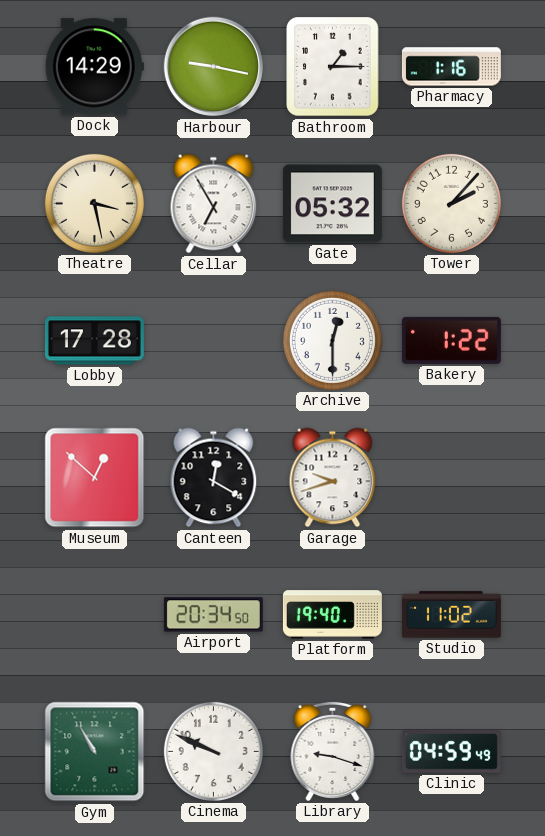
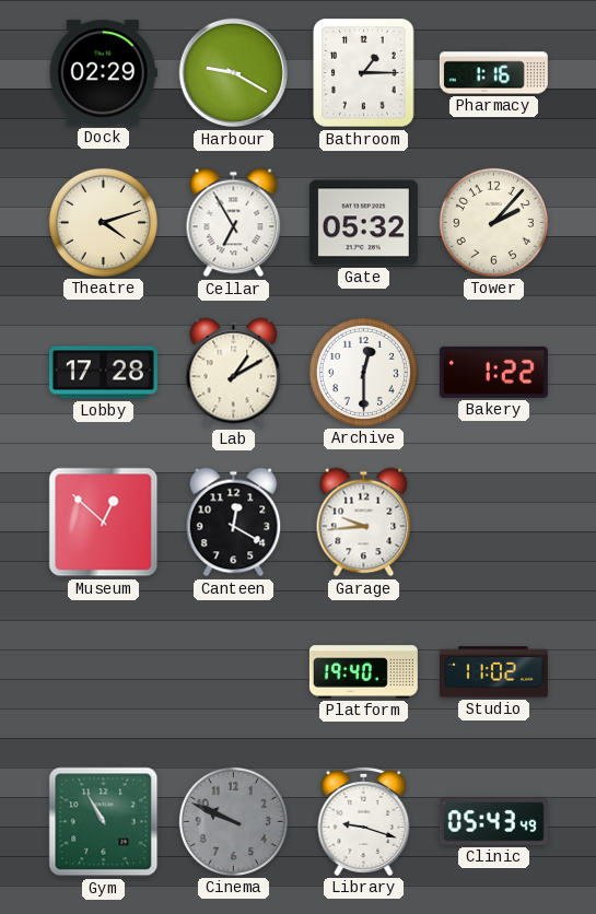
Dock: 14:29 -> 02:29 (103, 73)
Harbour: 9:17 -> 9:20 (234, 73)
Theatre: 3:28 -> 4:12 (103, 222)
Lab: none -> 1:10 (234, 373)
Garage: 9:42 -> 9:44 (364, 523)
Airport: 20:34 -> none (213, 615)
Cinema dial: white -> grey (233, 821)
Clinic: 04:59 -> 05:43 (493, 822)
